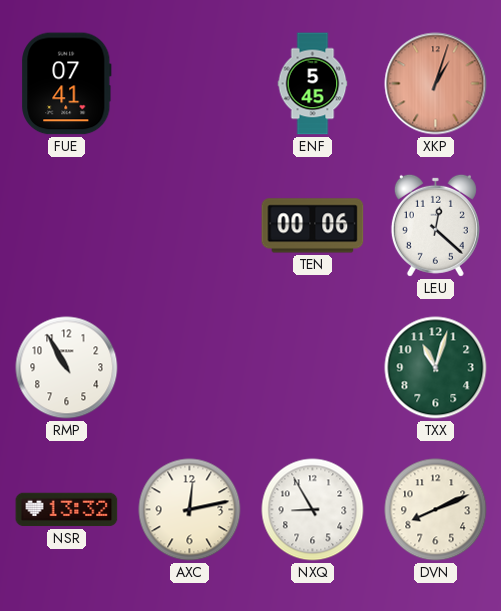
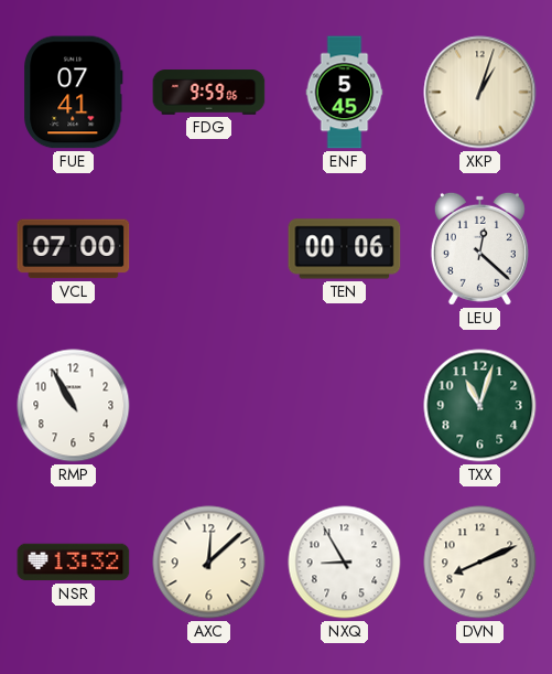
FDG: none -> 9:59 (209, 93)
XKP dial: salmon -> cream (480, 93)
VCL: none -> 07:00 (74, 249)
AXC: 12:13 -> 12:08 (209, 563)
